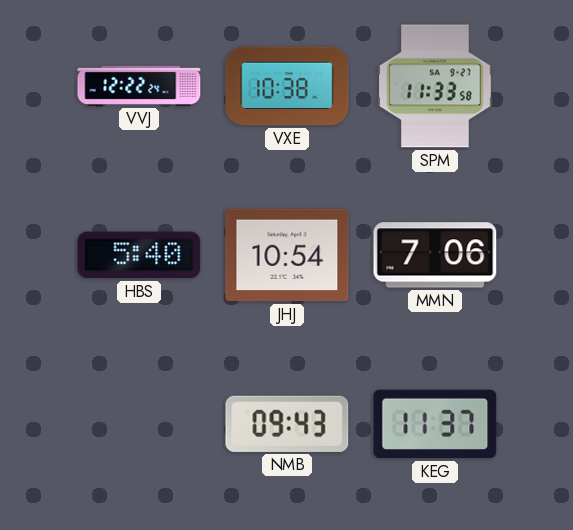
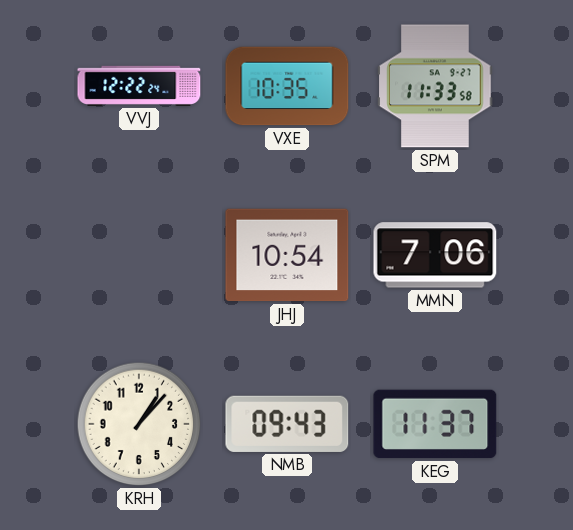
VXE: 10:38 -> 10:35 (287, 86)
HBS: 5:40 -> none (139, 255)
KRH: none -> 1:07 (139, 424)
